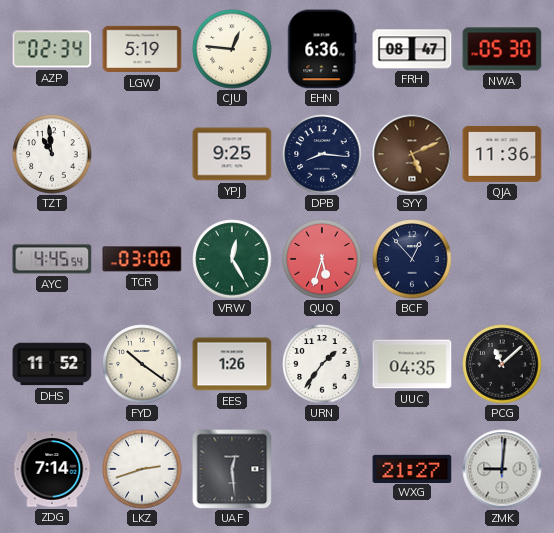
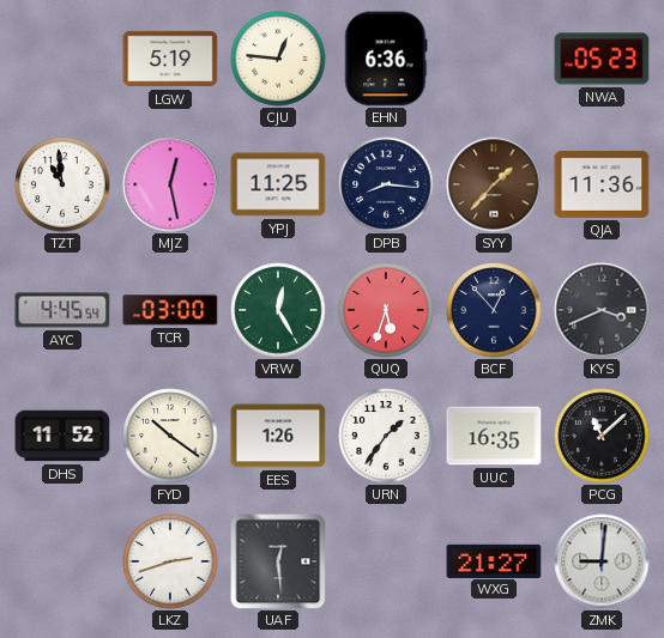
AZP: 02:34 -> none (52, 49)
FRH: 08:47 -> none (412, 49)
NWA: 05:30 -> 05:23 (602, 59)
MJZ: none -> 12:28 (170, 184)
YPJ: 9:25 -> 11:25 (278, 184)
SYY: 5:11 -> 1:37 (494, 184)
KYS: none -> 3:41 (602, 310)
UUC: 04:35 -> 16:35 (494, 436)
ZDG: 7:14 -> none (52, 469)
